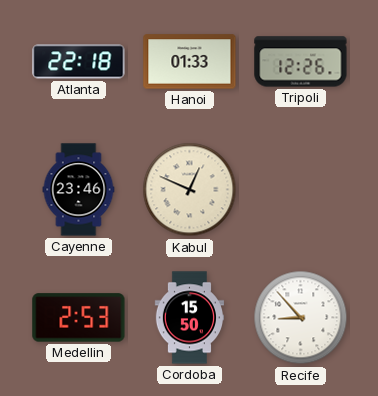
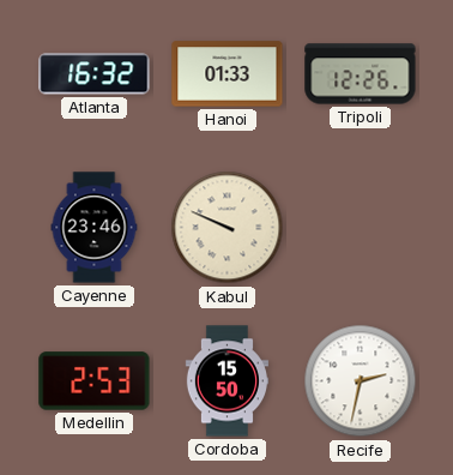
Atlanta: 22:18 -> 16:32 (95, 74)
Kabul: 12:49 -> 9:49 (228, 228)
Recife: 8:53 -> 2:32 (361, 381)
